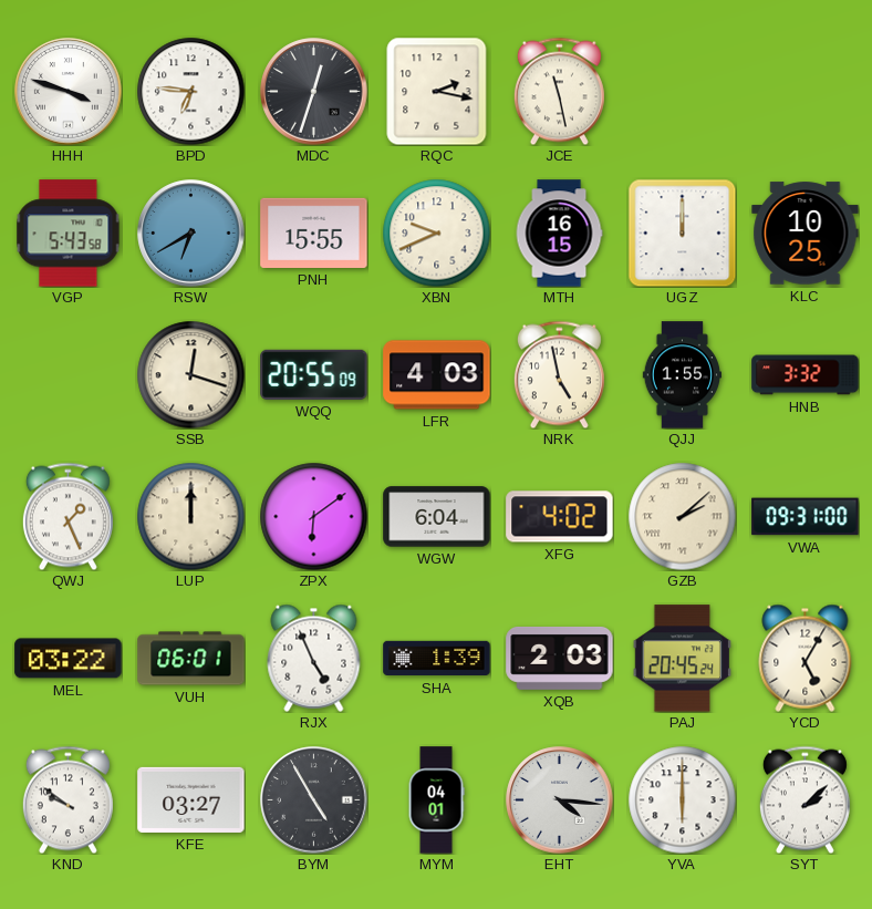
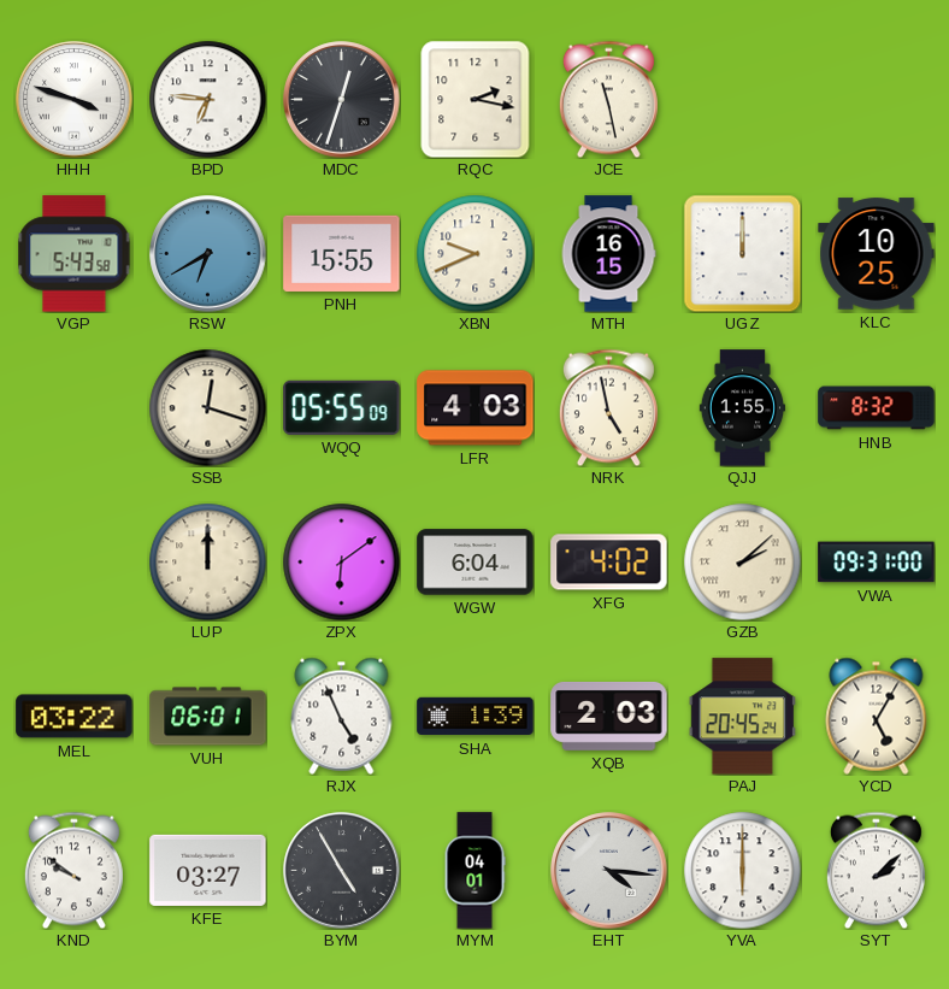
WQQ: 20:55 -> 05:55 (342, 407)
HNB: 3:32 -> 8:32 (877, 408)
QWJ: 1:26 -> none (68, 516)
